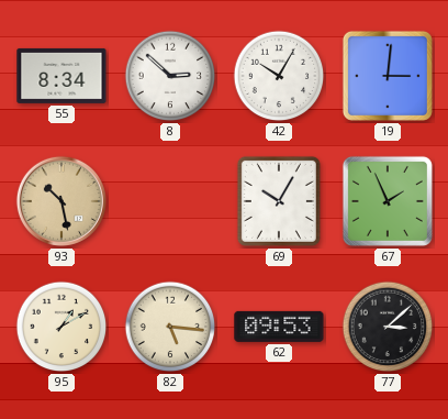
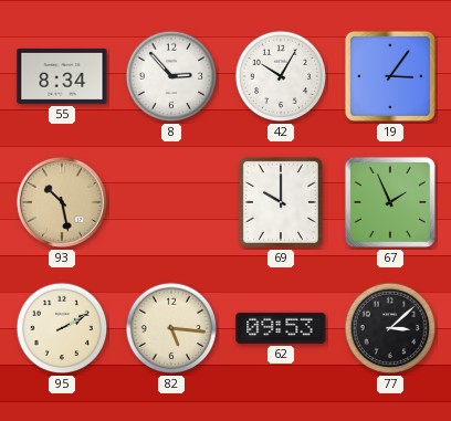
8: 2:52 -> 2:53 (171, 76)
19: 3:01 -> 3:06 (390, 76)
69: 10:05 -> 10:00 (281, 202)
95: 1:10 -> 2:10 (62, 328)
